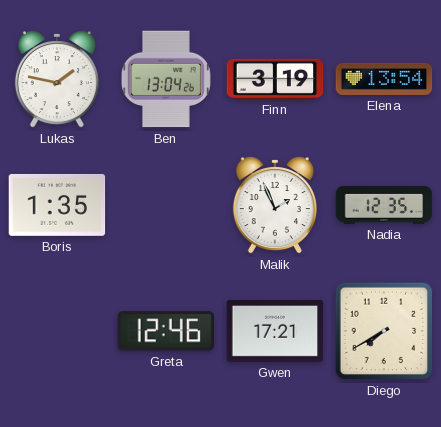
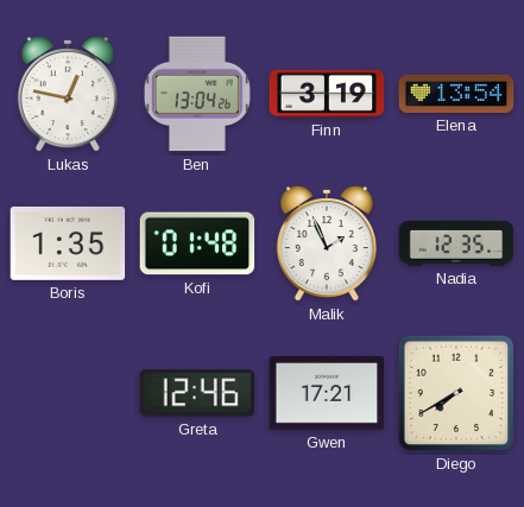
Lukas: 1:47 -> 12:47 (68, 95)
Kofi: none -> 01:48 (197, 243)
